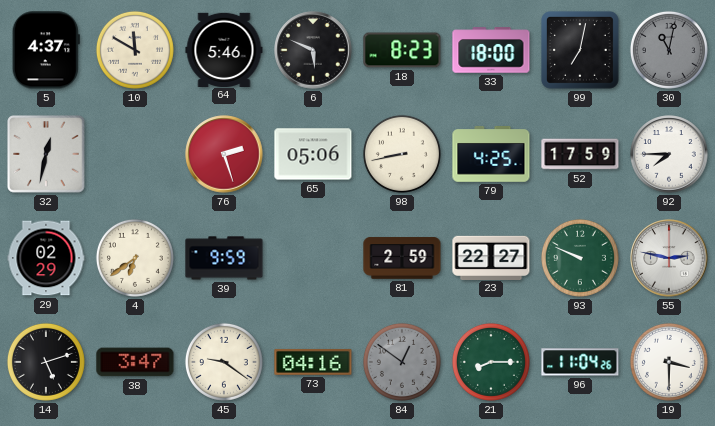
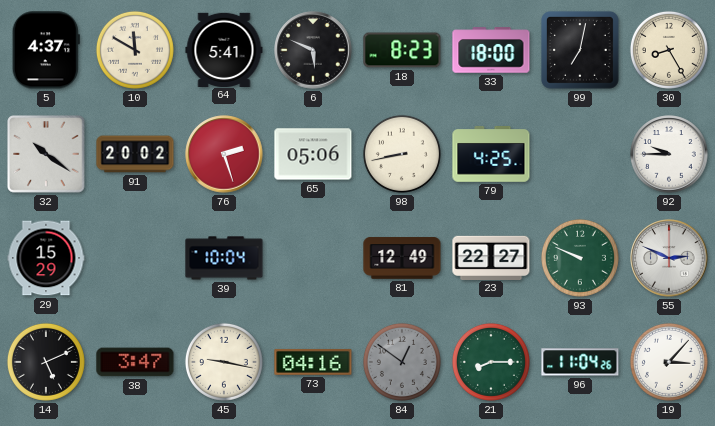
64: 5:46 -> 5:41 (224, 49)
30: 11:02 -> 8:25 (669, 50)
30 dial: grey -> cream (669, 50)
32: 12:32 -> 10:21 (46, 154)
91: none -> 20:02 (135, 154)
52: 17:59 -> none (580, 154)
92: 7:45 -> 9:45 (669, 154)
29: 02:29 -> 15:29 (46, 258)
4: 6:39 -> none (135, 258)
39: 9:59 -> 10:04 (224, 258)
81: 2:59 -> 12:49 (402, 258)
55: 2:47 -> 2:49 (669, 258)
14: 5:12 -> 5:11 (46, 362)
45: 9:21 -> 9:17 (224, 362)
19: 3:30 -> 3:07 (669, 362)
